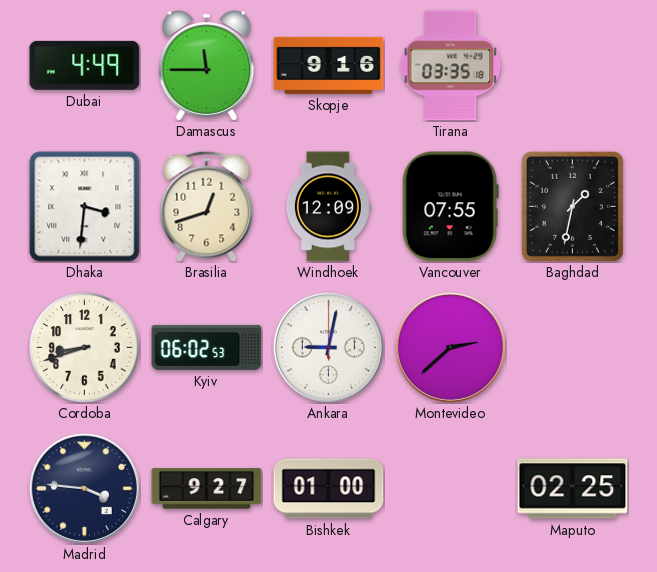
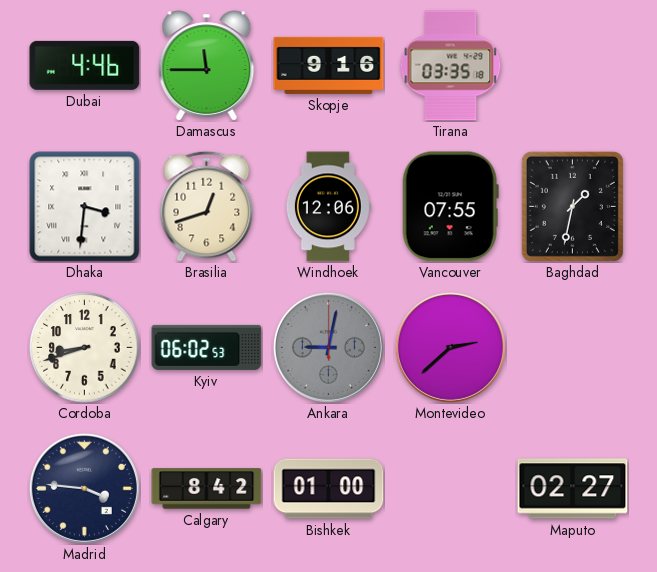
Dubai: 4:49 -> 4:46 (85, 65)
Windhoek: 12:09 -> 12:06 (328, 207)
Ankara dial: white -> grey (328, 347)
Calgary: 9:27 -> 8:42 (207, 489)
Maputo: 02:25 -> 02:27 (573, 489)
